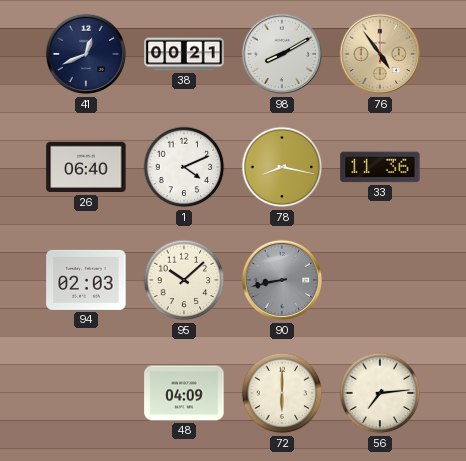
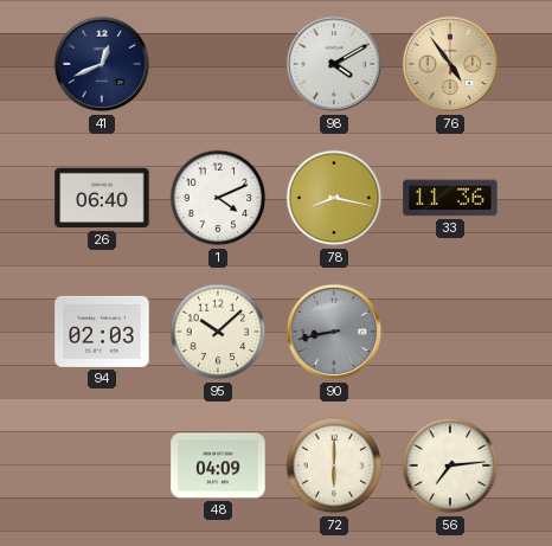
38: 00:21 -> none (184, 54)
98: 8:10 -> 4:10 (334, 64)
